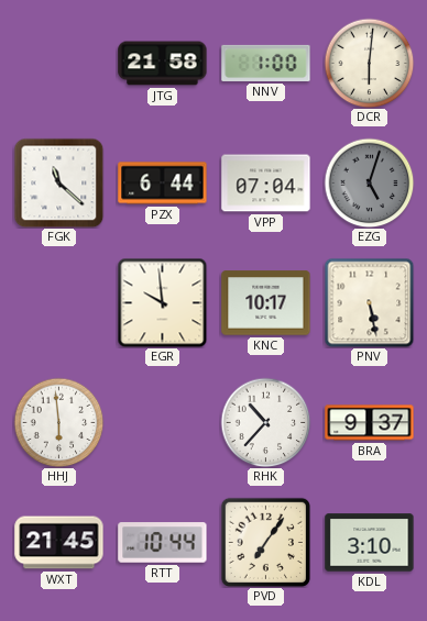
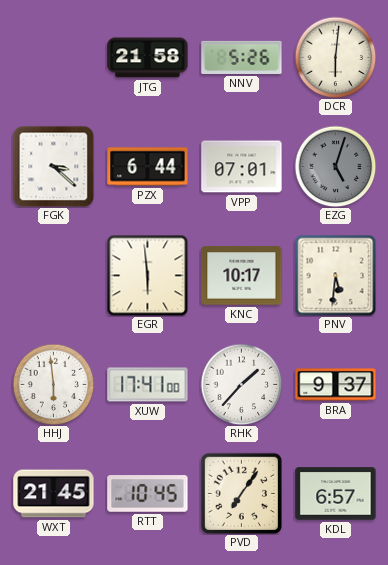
NNV: 1:00 -> 5:26 (242, 57)
FGK: 11:22 -> 3:22 (53, 166)
VPP: 07:04 -> 07:01 (242, 167)
EGR: 9:59 -> 5:59 (147, 275)
PNV: 5:28 -> 5:31 (335, 275)
XUW: none -> 17:41 (148, 385)
RHK: 10:37 -> 1:37 (241, 384)
RTT: 10:44 -> 10:45 (148, 494)
KDL: 3:10 -> 6:57 (336, 494)
